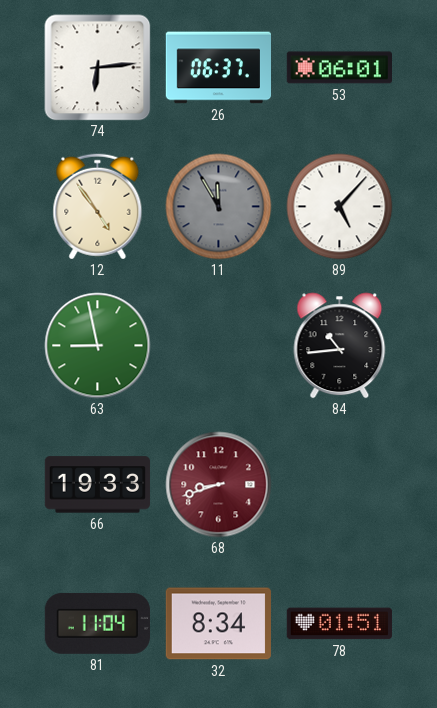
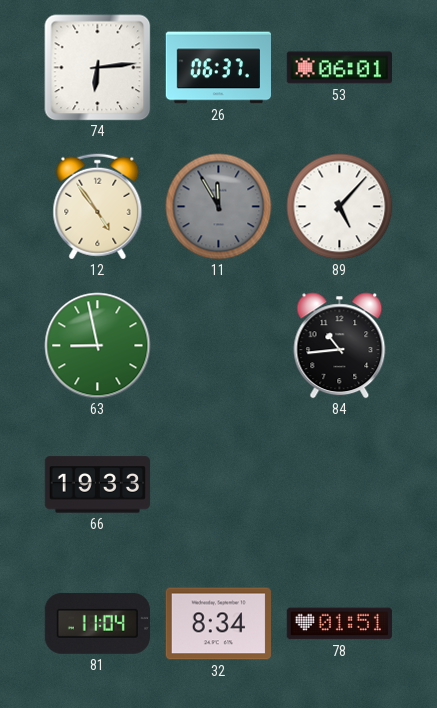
68: 8:42 -> none (219, 485)
